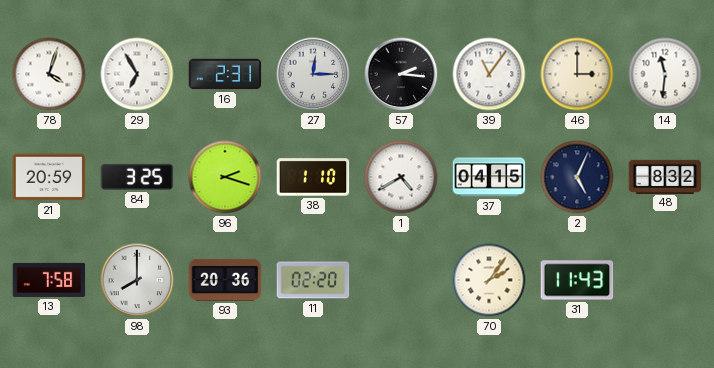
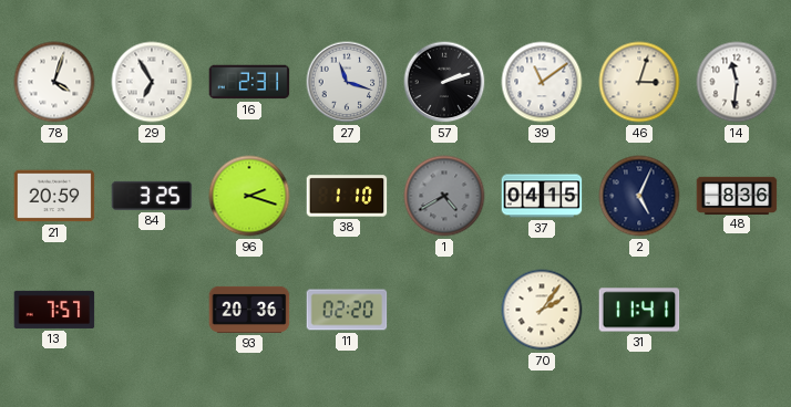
27: 12:15 -> 11:18 (347, 82)
57: 2:16 -> 2:12 (444, 82)
39: 11:06 -> 11:09 (542, 82)
46: 3:00 -> 3:03 (639, 82)
1 dial: white -> grey (444, 196)
48: 8:32 -> 8:36 (737, 195)
13: 7:58 -> 7:57 (54, 310)
98: 8:00 -> none (137, 280)
31: 11:43 -> 11:41 (639, 310)
